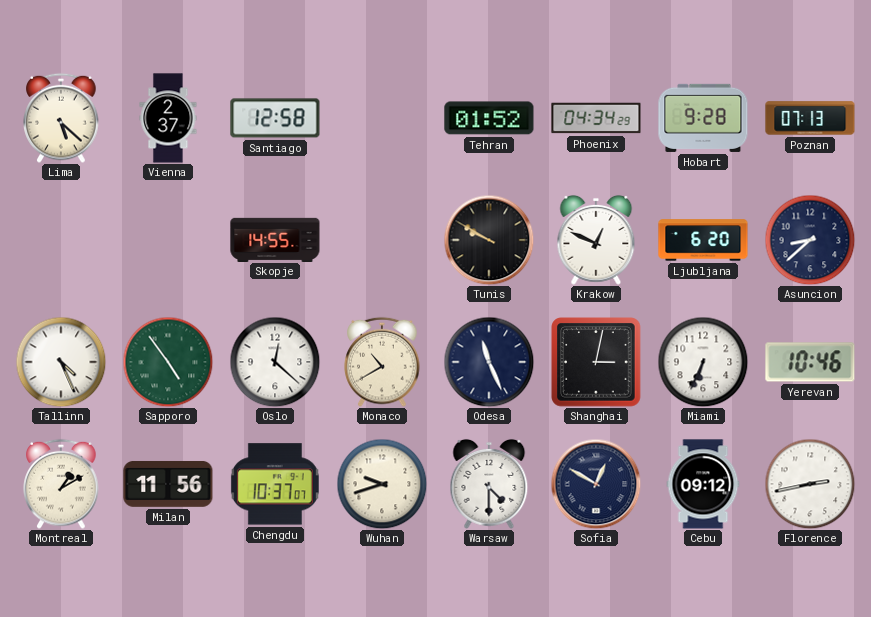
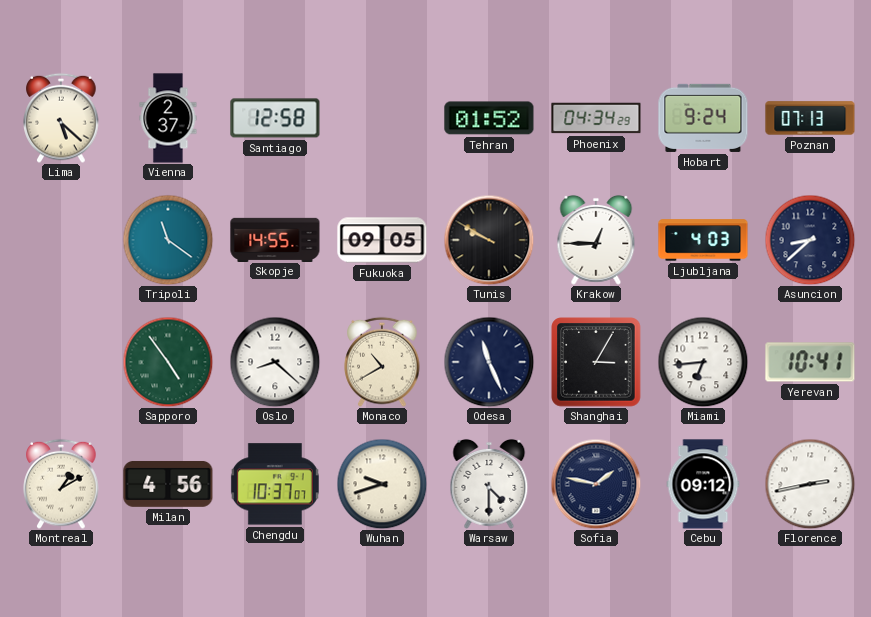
Hobart: 9:28 -> 9:24 (703, 118)
Tripoli: none -> 11:21 (168, 240)
Fukuoka: none -> 09:05 (382, 240)
Krakow: 12:49 -> 12:45 (596, 240)
Ljubljana: 6:20 -> 4:03 (703, 240)
Tallinn: 4:26 -> none (61, 362)
Oslo: 12:22 -> 8:22 (275, 362)
Shanghai: 3:02 -> 3:05 (596, 362)
Miami: 6:34 -> 6:44 (703, 362)
Yerevan: 10:46 -> 10:41 (810, 362)
Milan: 11:56 -> 4:56 (168, 484)
Sofia: 12:50 -> 1:47 (596, 484)
